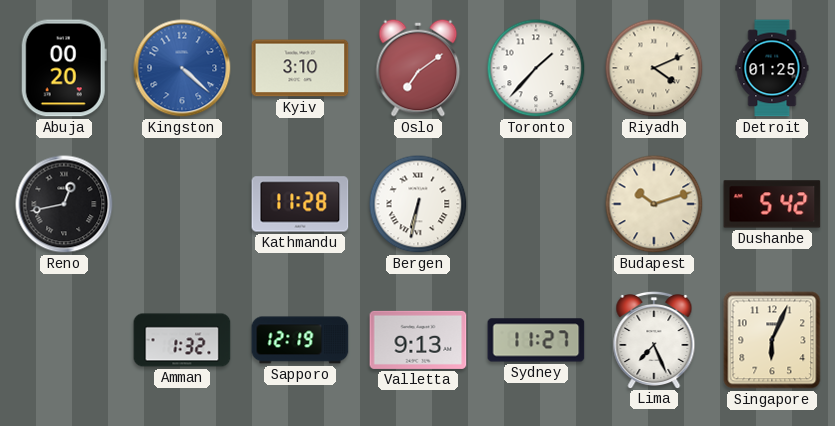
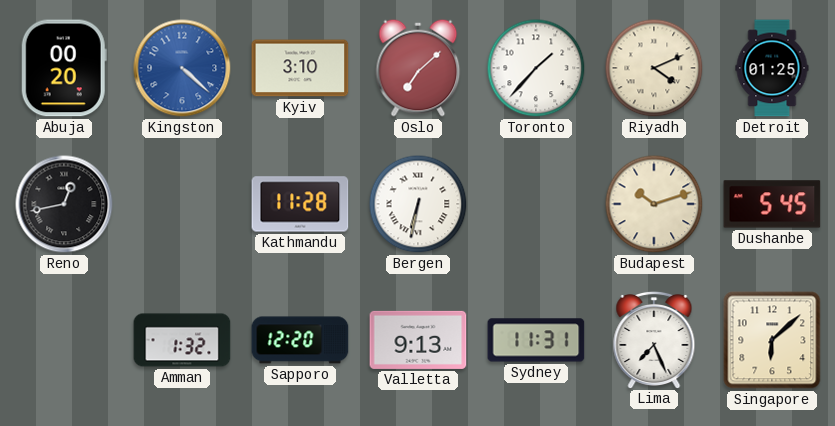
Oslo: 7:09 -> 7:08 (418, 68)
Dushanbe: 5:42 -> 5:45 (772, 204)
Sapporo: 12:19 -> 12:20 (300, 340)
Sydney: 11:27 -> 11:31 (536, 340)
Singapore: 6:04 -> 6:08 (772, 340)
